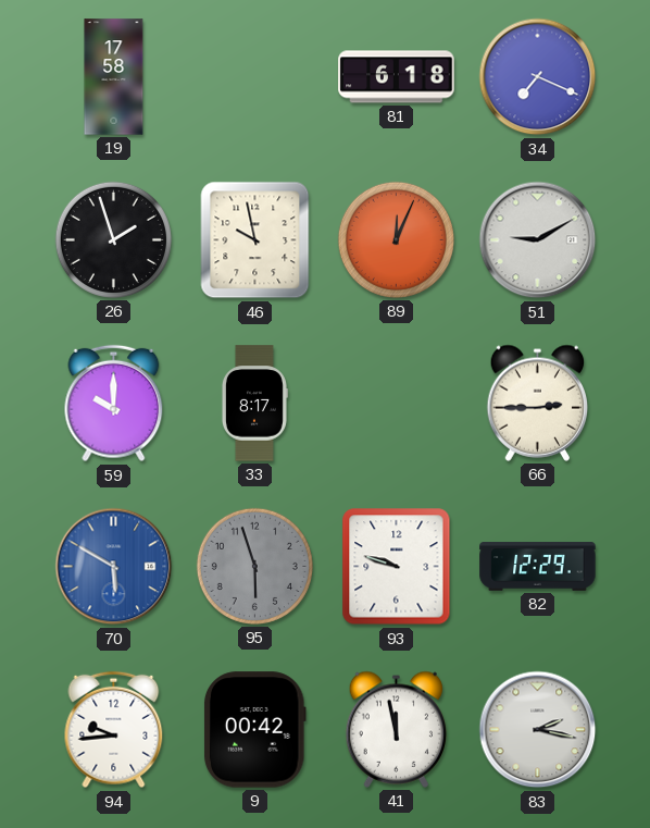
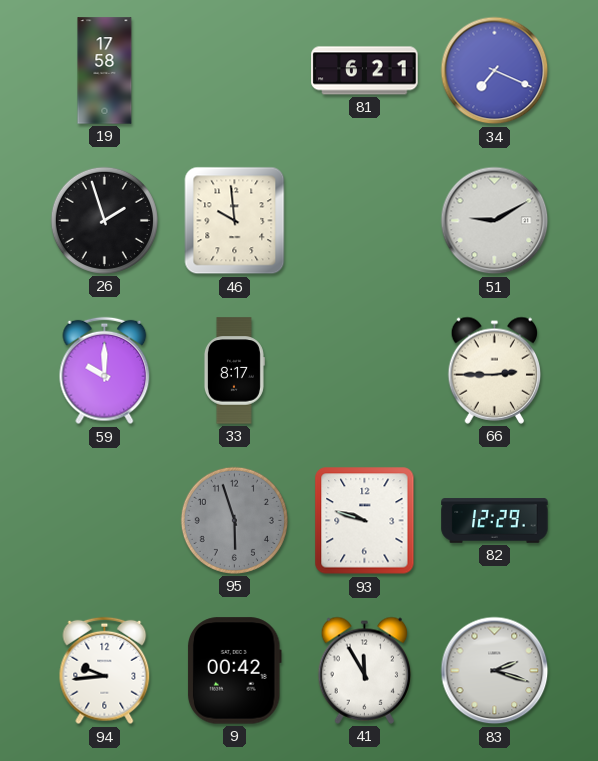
81: 6:18 -> 6:21 (365, 71)
46: 9:58 -> 9:59 (235, 221)
89: 12:04 -> none (396, 239)
70: 5:50 -> none (114, 567)
41: 11:58 -> 11:55 (365, 670)
83: 2:17 -> 2:18 (495, 671)
